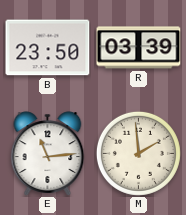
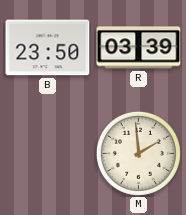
E: 11:14 -> none (48, 154)
